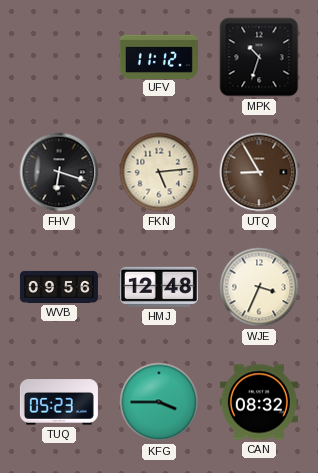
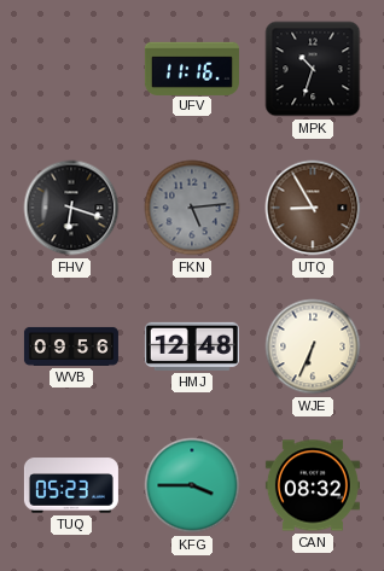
UFV: 11:12 -> 11:16 (192, 68)
FKN dial: cream -> grey (192, 208)
WJE: 3:34 -> 6:34 (313, 346)
